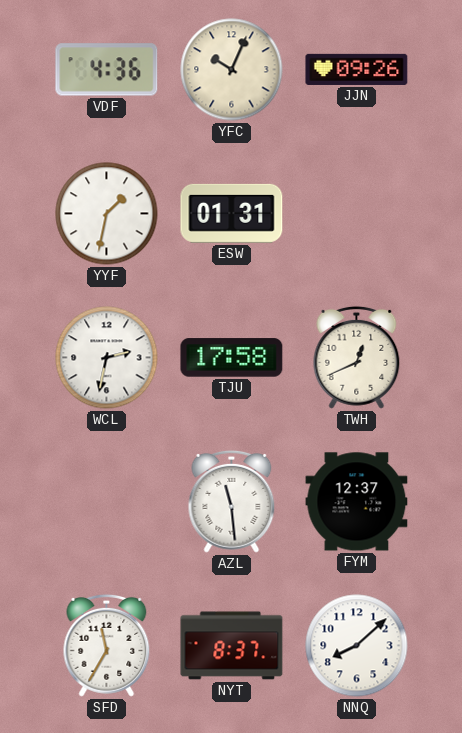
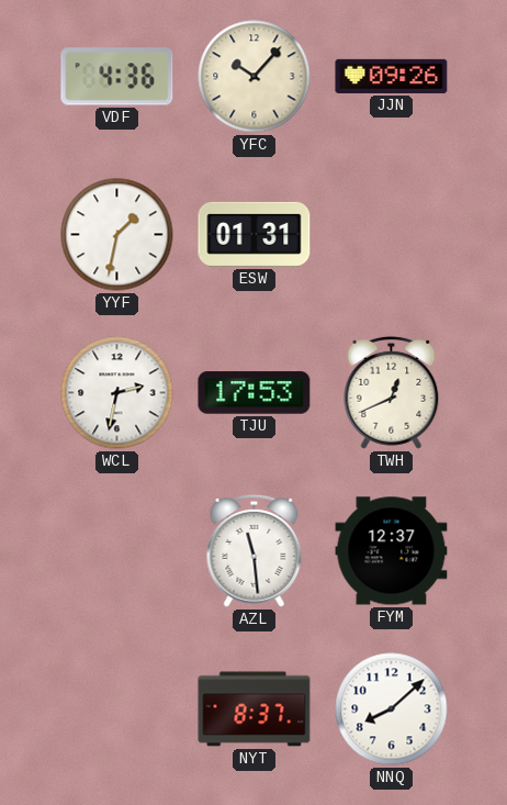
YFC: 10:04 -> 10:07 (255, 77)
TJU: 17:58 -> 17:53 (255, 393)
SFD: 11:35 -> none (107, 645)
